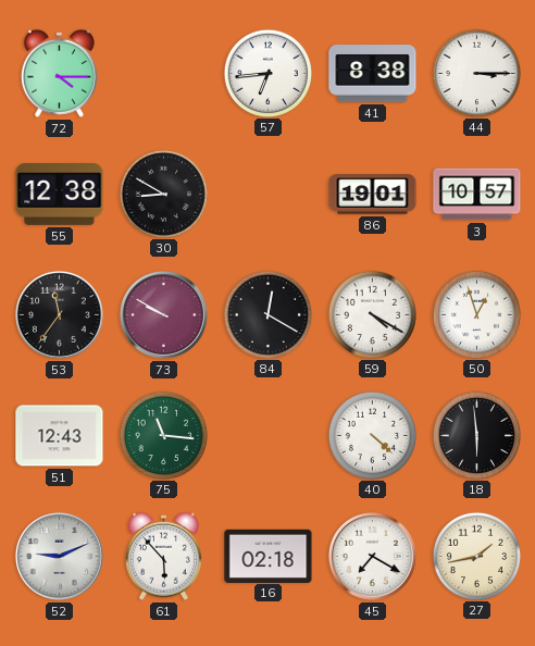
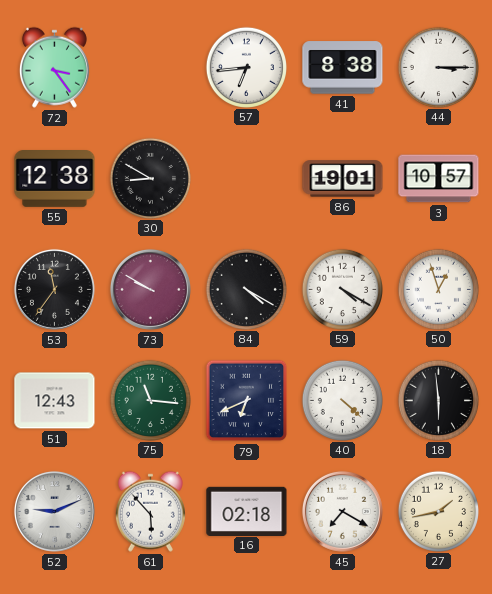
72: 4:15 -> 3:24 (54, 67)
84: 12:20 -> 4:20 (246, 289)
79: none -> 6:41 (247, 401)
